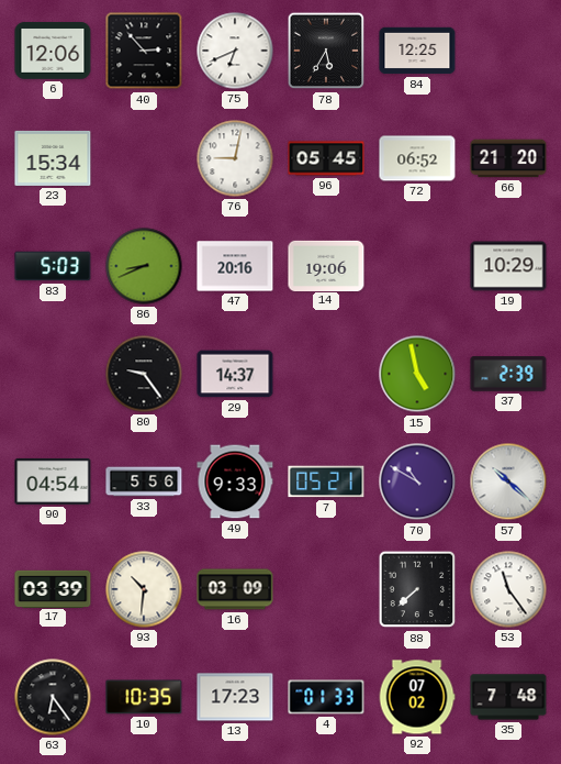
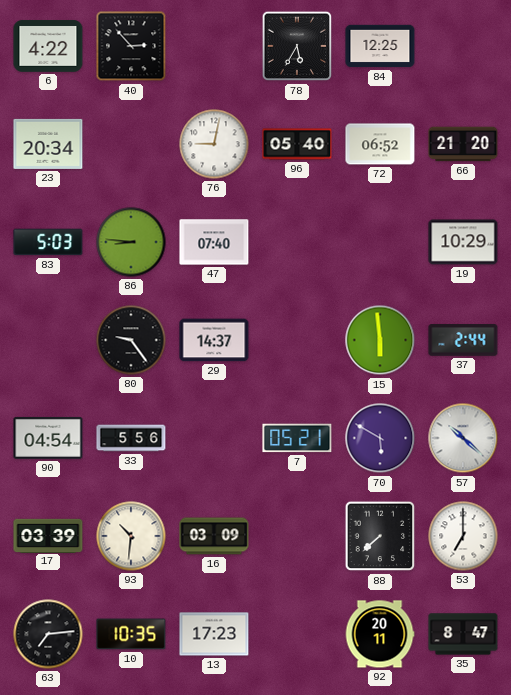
6: 12:06 -> 4:22 (48, 46)
75: 6:41 -> none (235, 51)
23: 15:34 -> 20:34 (48, 144)
96: 05:45 -> 05:40 (297, 144)
86: 8:41 -> 8:46 (131, 242)
47: 20:16 -> 07:40 (214, 242)
14: 19:06 -> none (326, 265)
15: 4:58 -> 5:59 (380, 340)
37: 2:39 -> 2:44 (463, 340)
49: 9:33 -> none (235, 481)
70: 10:50 -> 5:50 (380, 438)
53: 11:24 -> 7:00 (463, 536)
63: 6:24 -> 7:14 (48, 634)
4: 01:33 -> none (326, 697)
92: 07:02 -> 20:11 (380, 634)
35: 7:48 -> 8:47 (463, 634)
